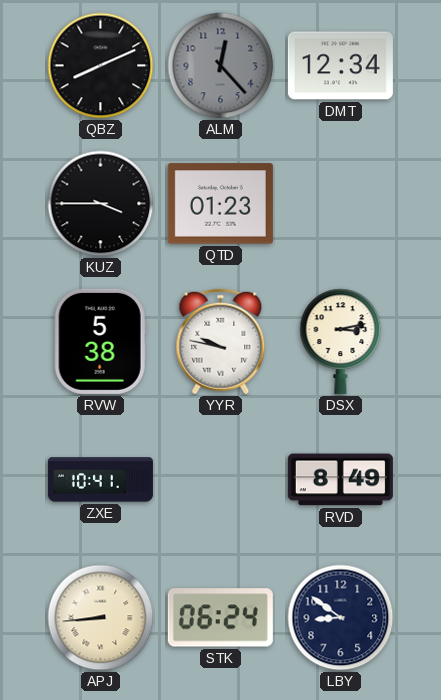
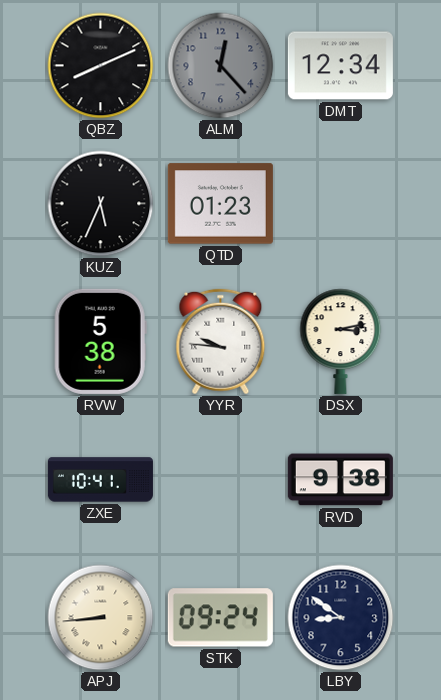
KUZ: 3:45 -> 5:34 (101, 204)
YYR: 9:47 -> 9:46 (221, 342)
RVD: 8:49 -> 9:38 (340, 480)
STK: 06:24 -> 09:24 (220, 618)
